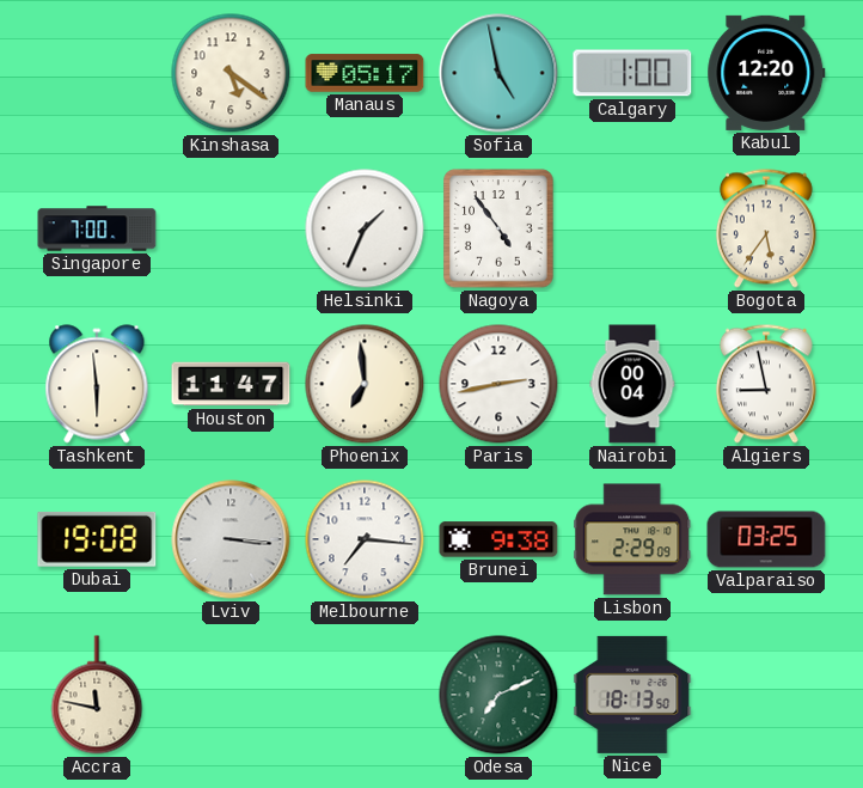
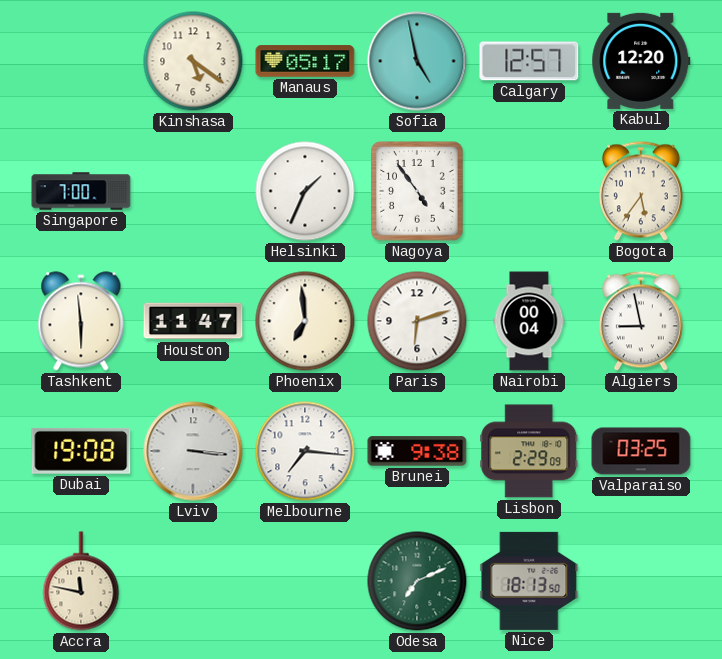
Calgary: 1:00 -> 12:57 (529, 61)
Paris: 2:43 -> 6:12 (417, 321)
